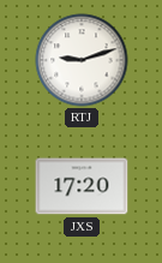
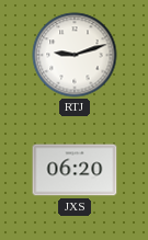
JXS: 17:20 -> 06:20 (75, 170)
